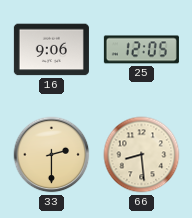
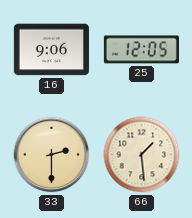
66: 8:29 -> 1:29 (142, 155)
